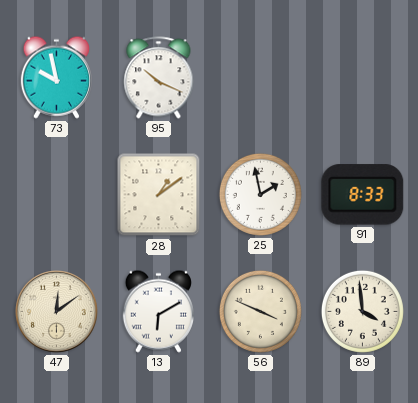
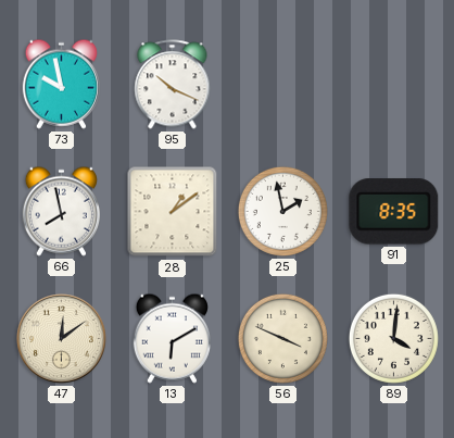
66: none -> 7:58 (61, 211)
91: 8:33 -> 8:35 (394, 212)
89: 3:59 -> 4:01 (393, 338)
